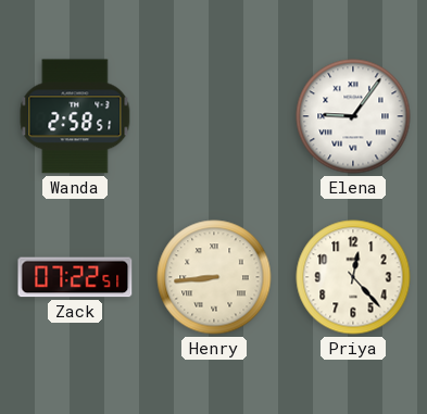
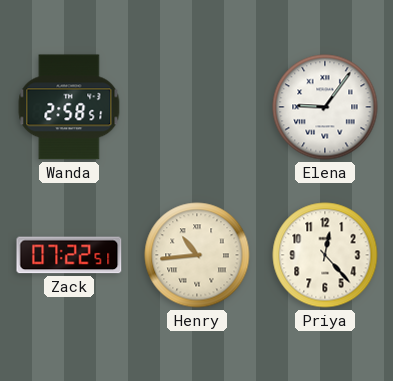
Henry: 8:44 -> 10:44 (197, 255)
